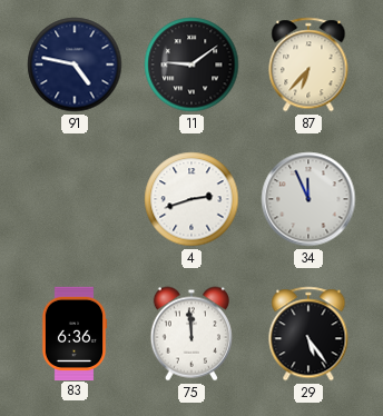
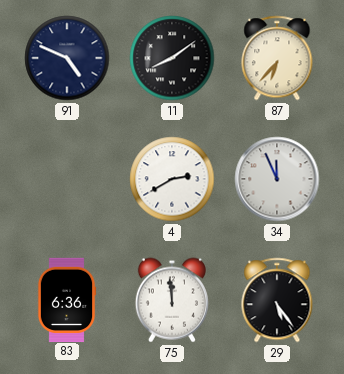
91: 4:47 -> 4:49 (67, 58)
11: 9:09 -> 8:09 (172, 58)
4: 2:42 -> 2:40 (172, 179)
